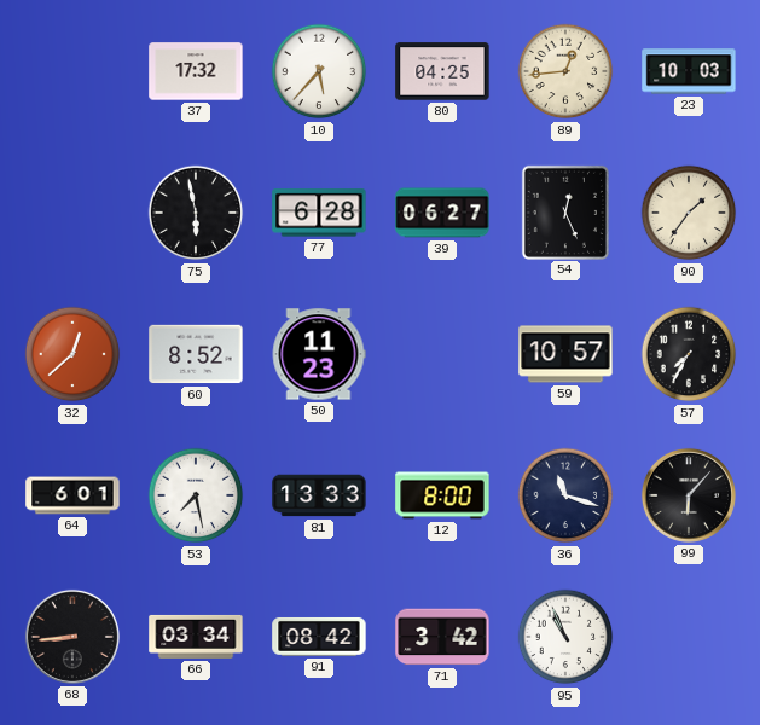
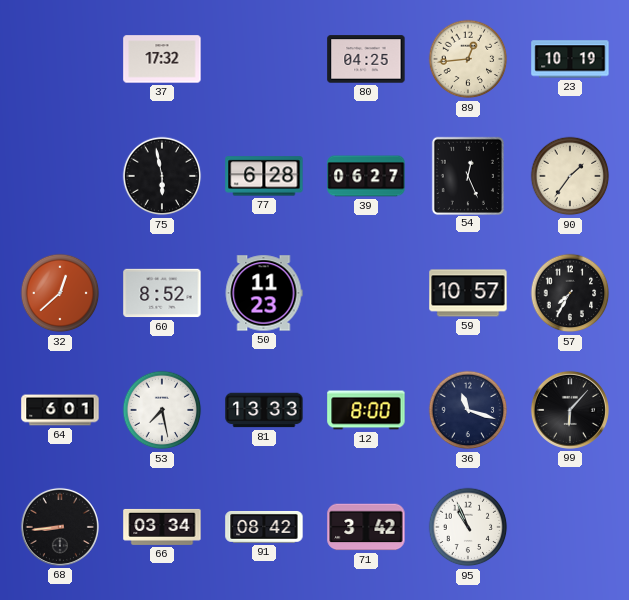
10: 5:37 -> none (319, 71)
23: 10:03 -> 10:19 (570, 59)
